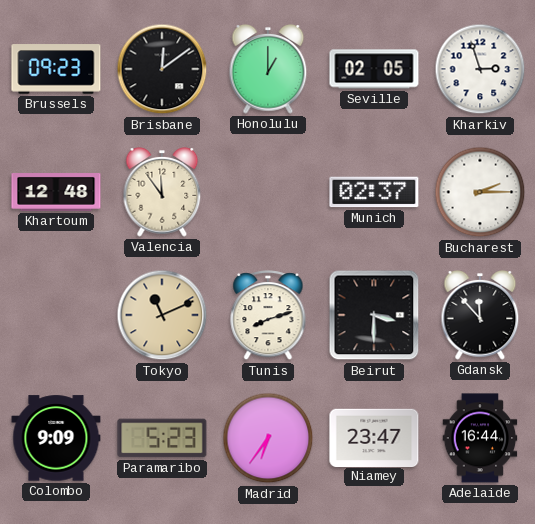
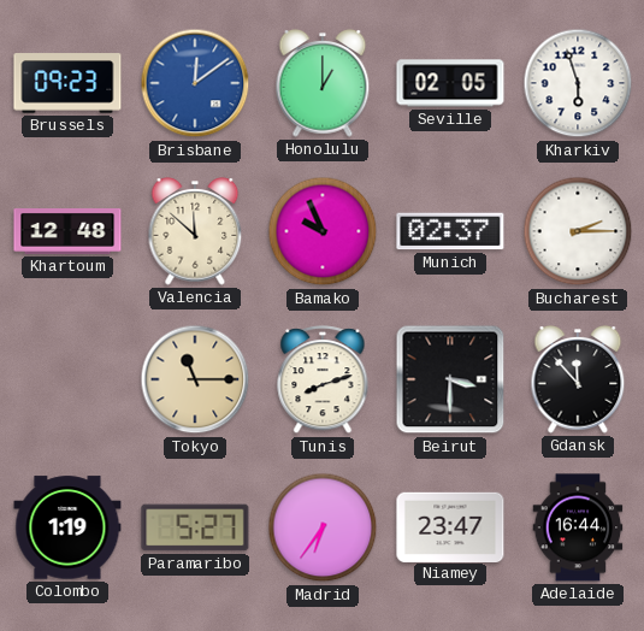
Brisbane dial: black -> blue (195, 83)
Kharkiv: 2:57 -> 5:57 (578, 83)
Valencia: 11:54 -> 11:52 (195, 231)
Bamako: none -> 9:56 (323, 231)
Tokyo: 11:11 -> 11:15 (195, 379)
Colombo: 9:09 -> 1:19 (67, 527)
Paramaribo: 5:23 -> 5:27 (195, 527)
